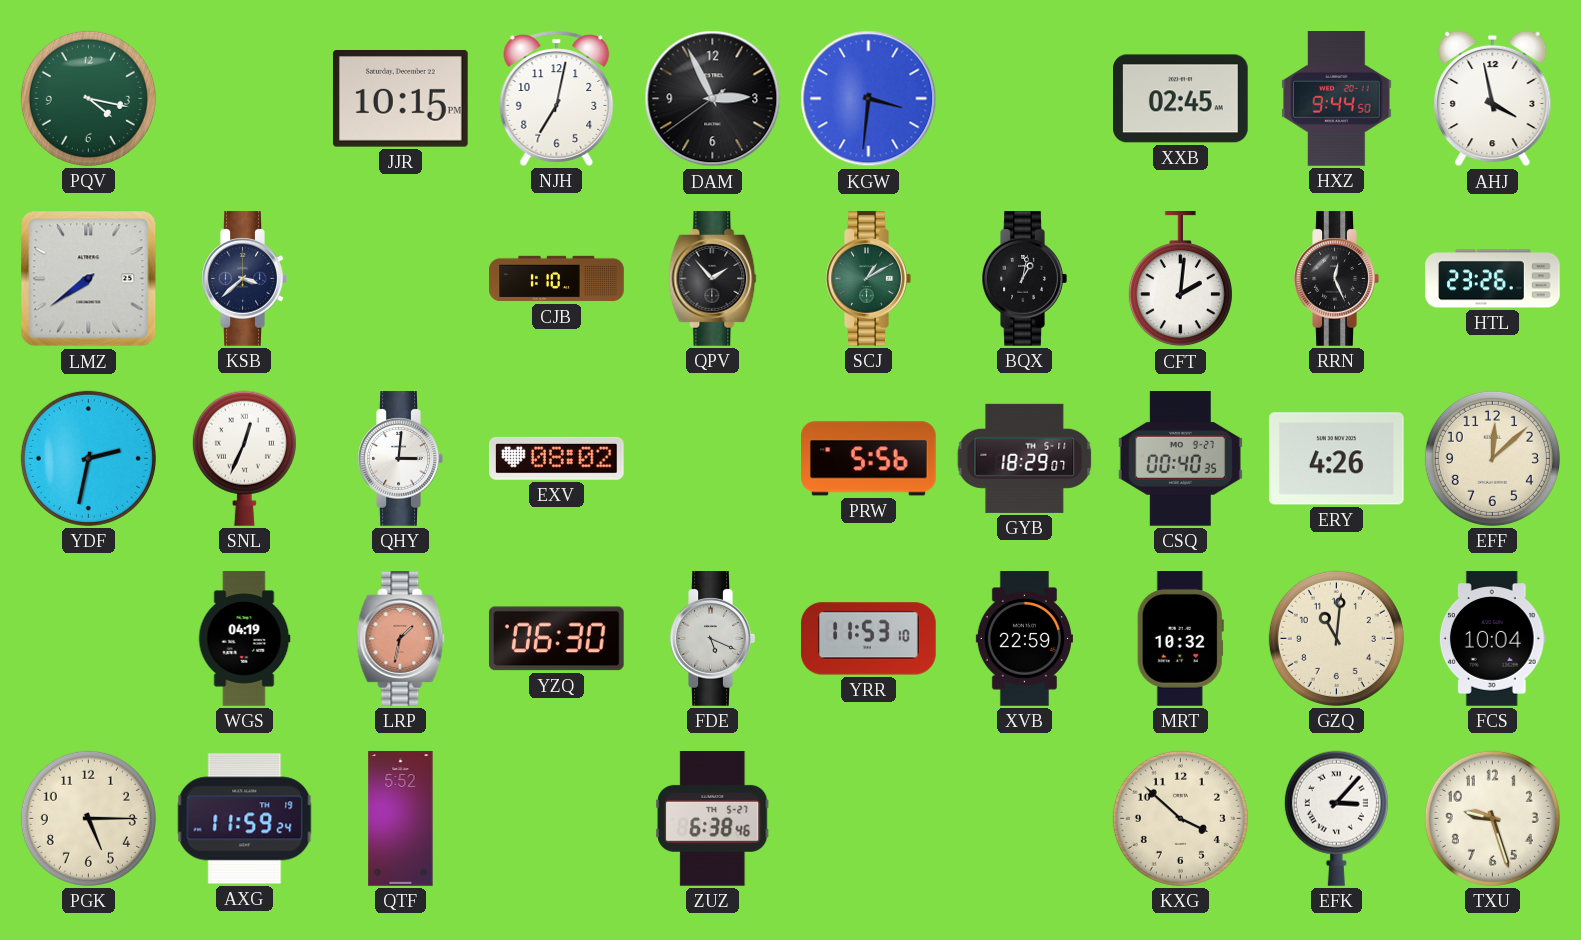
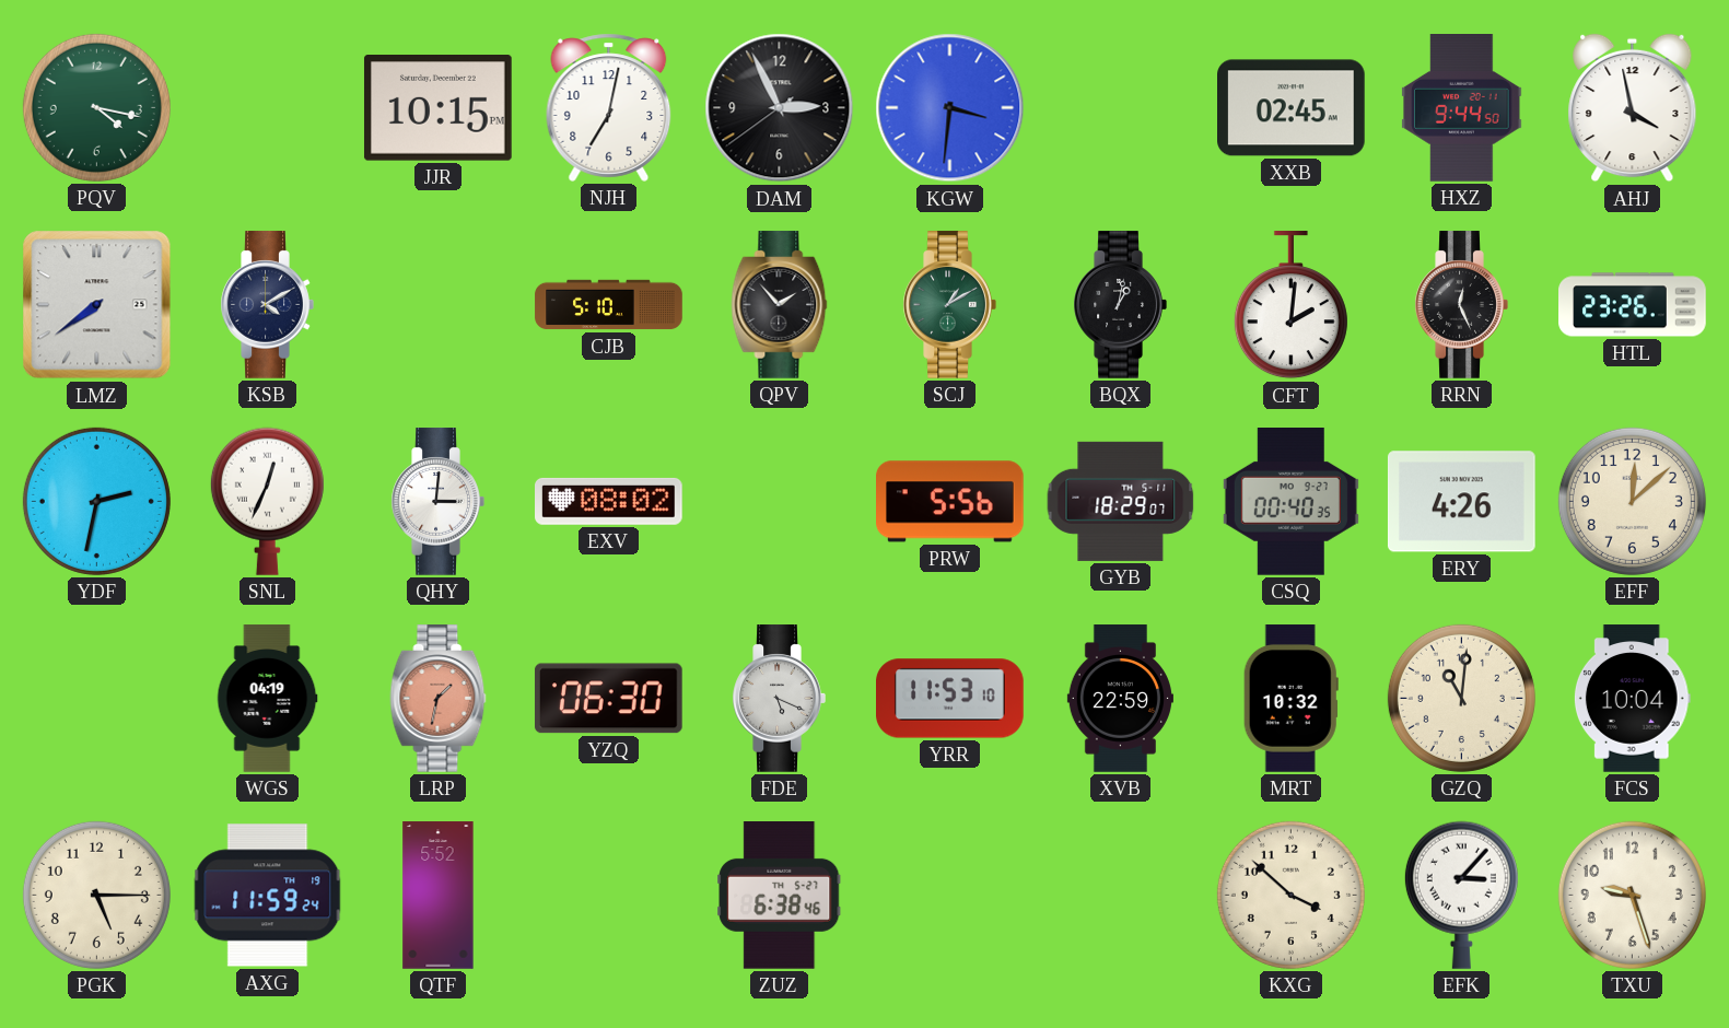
KSB: 3:38 -> 4:10 (267, 305)
CJB: 1:10 -> 5:10 (609, 305)
